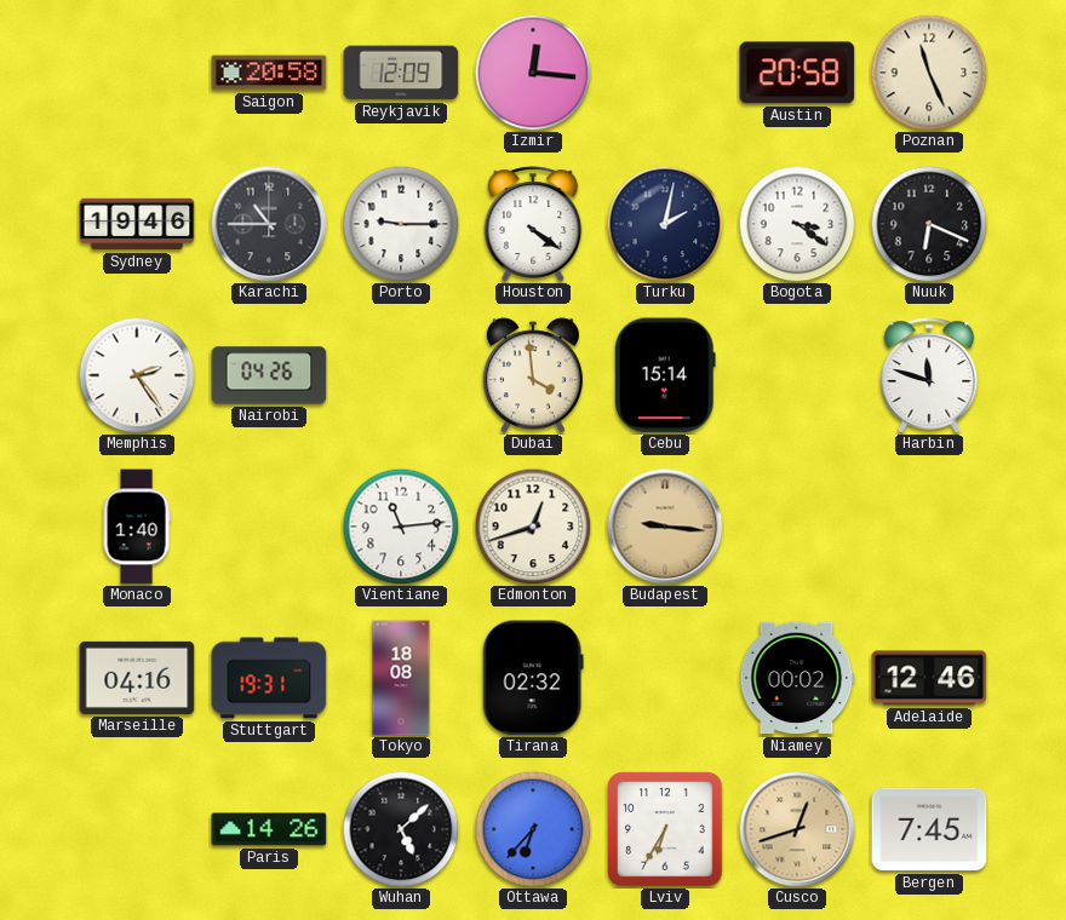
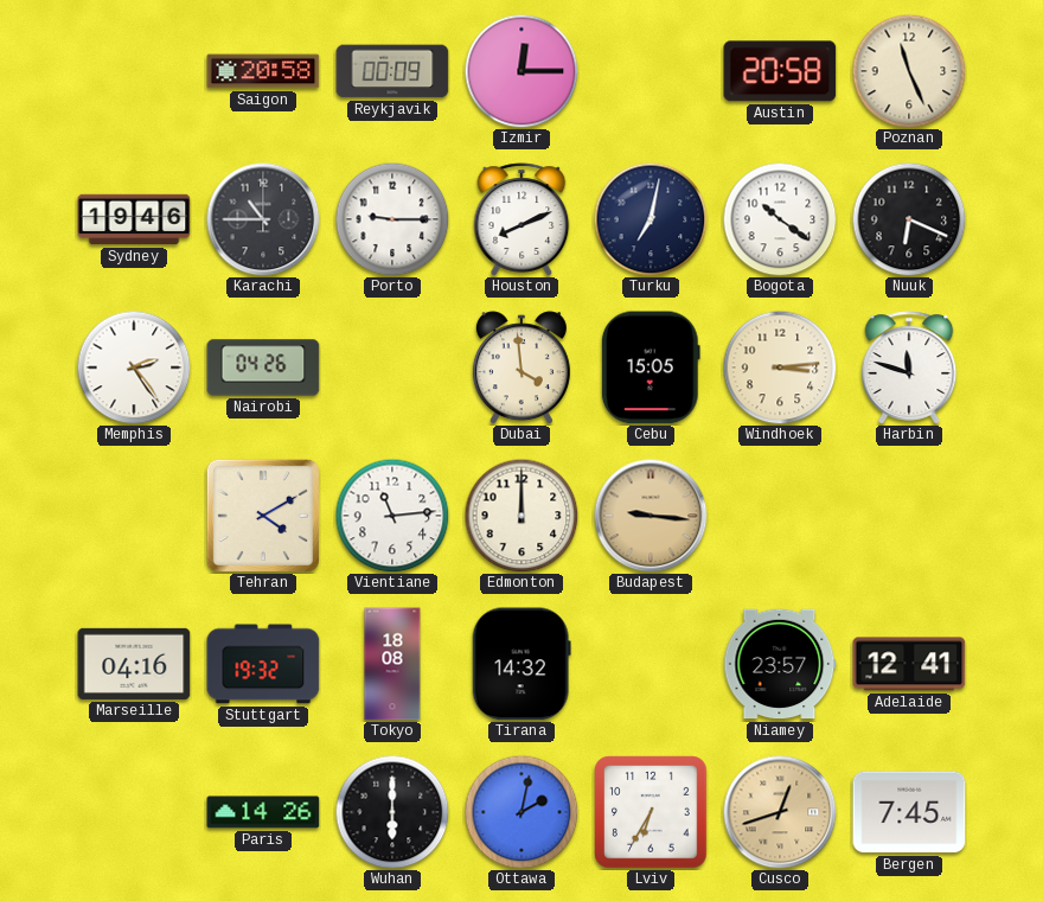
Reykjavik: 12:09 -> 00:09 (392, 71)
Izmir: 12:16 -> 12:15 (521, 71)
Houston: 4:21 -> 8:11 (521, 219)
Turku: 2:02 -> 7:02 (651, 219)
Bogota: 3:21 -> 10:21 (780, 219)
Cebu: 15:14 -> 15:05 (651, 368)
Windhoek: none -> 3:14 (780, 368)
Monaco: 1:40 -> none (137, 527)
Tehran: none -> 4:10 (263, 516)
Edmonton: 12:42 -> 12:00 (521, 516)
Stuttgart: 19:31 -> 19:32 (263, 664)
Tirana: 02:32 -> 14:32 (521, 664)
Niamey: 00:02 -> 23:57 (780, 664)
Adelaide: 12:46 -> 12:41 (909, 664)
Wuhan: 5:08 -> 6:00 (392, 812)
Ottawa: 6:37 -> 2:02 (521, 812)
